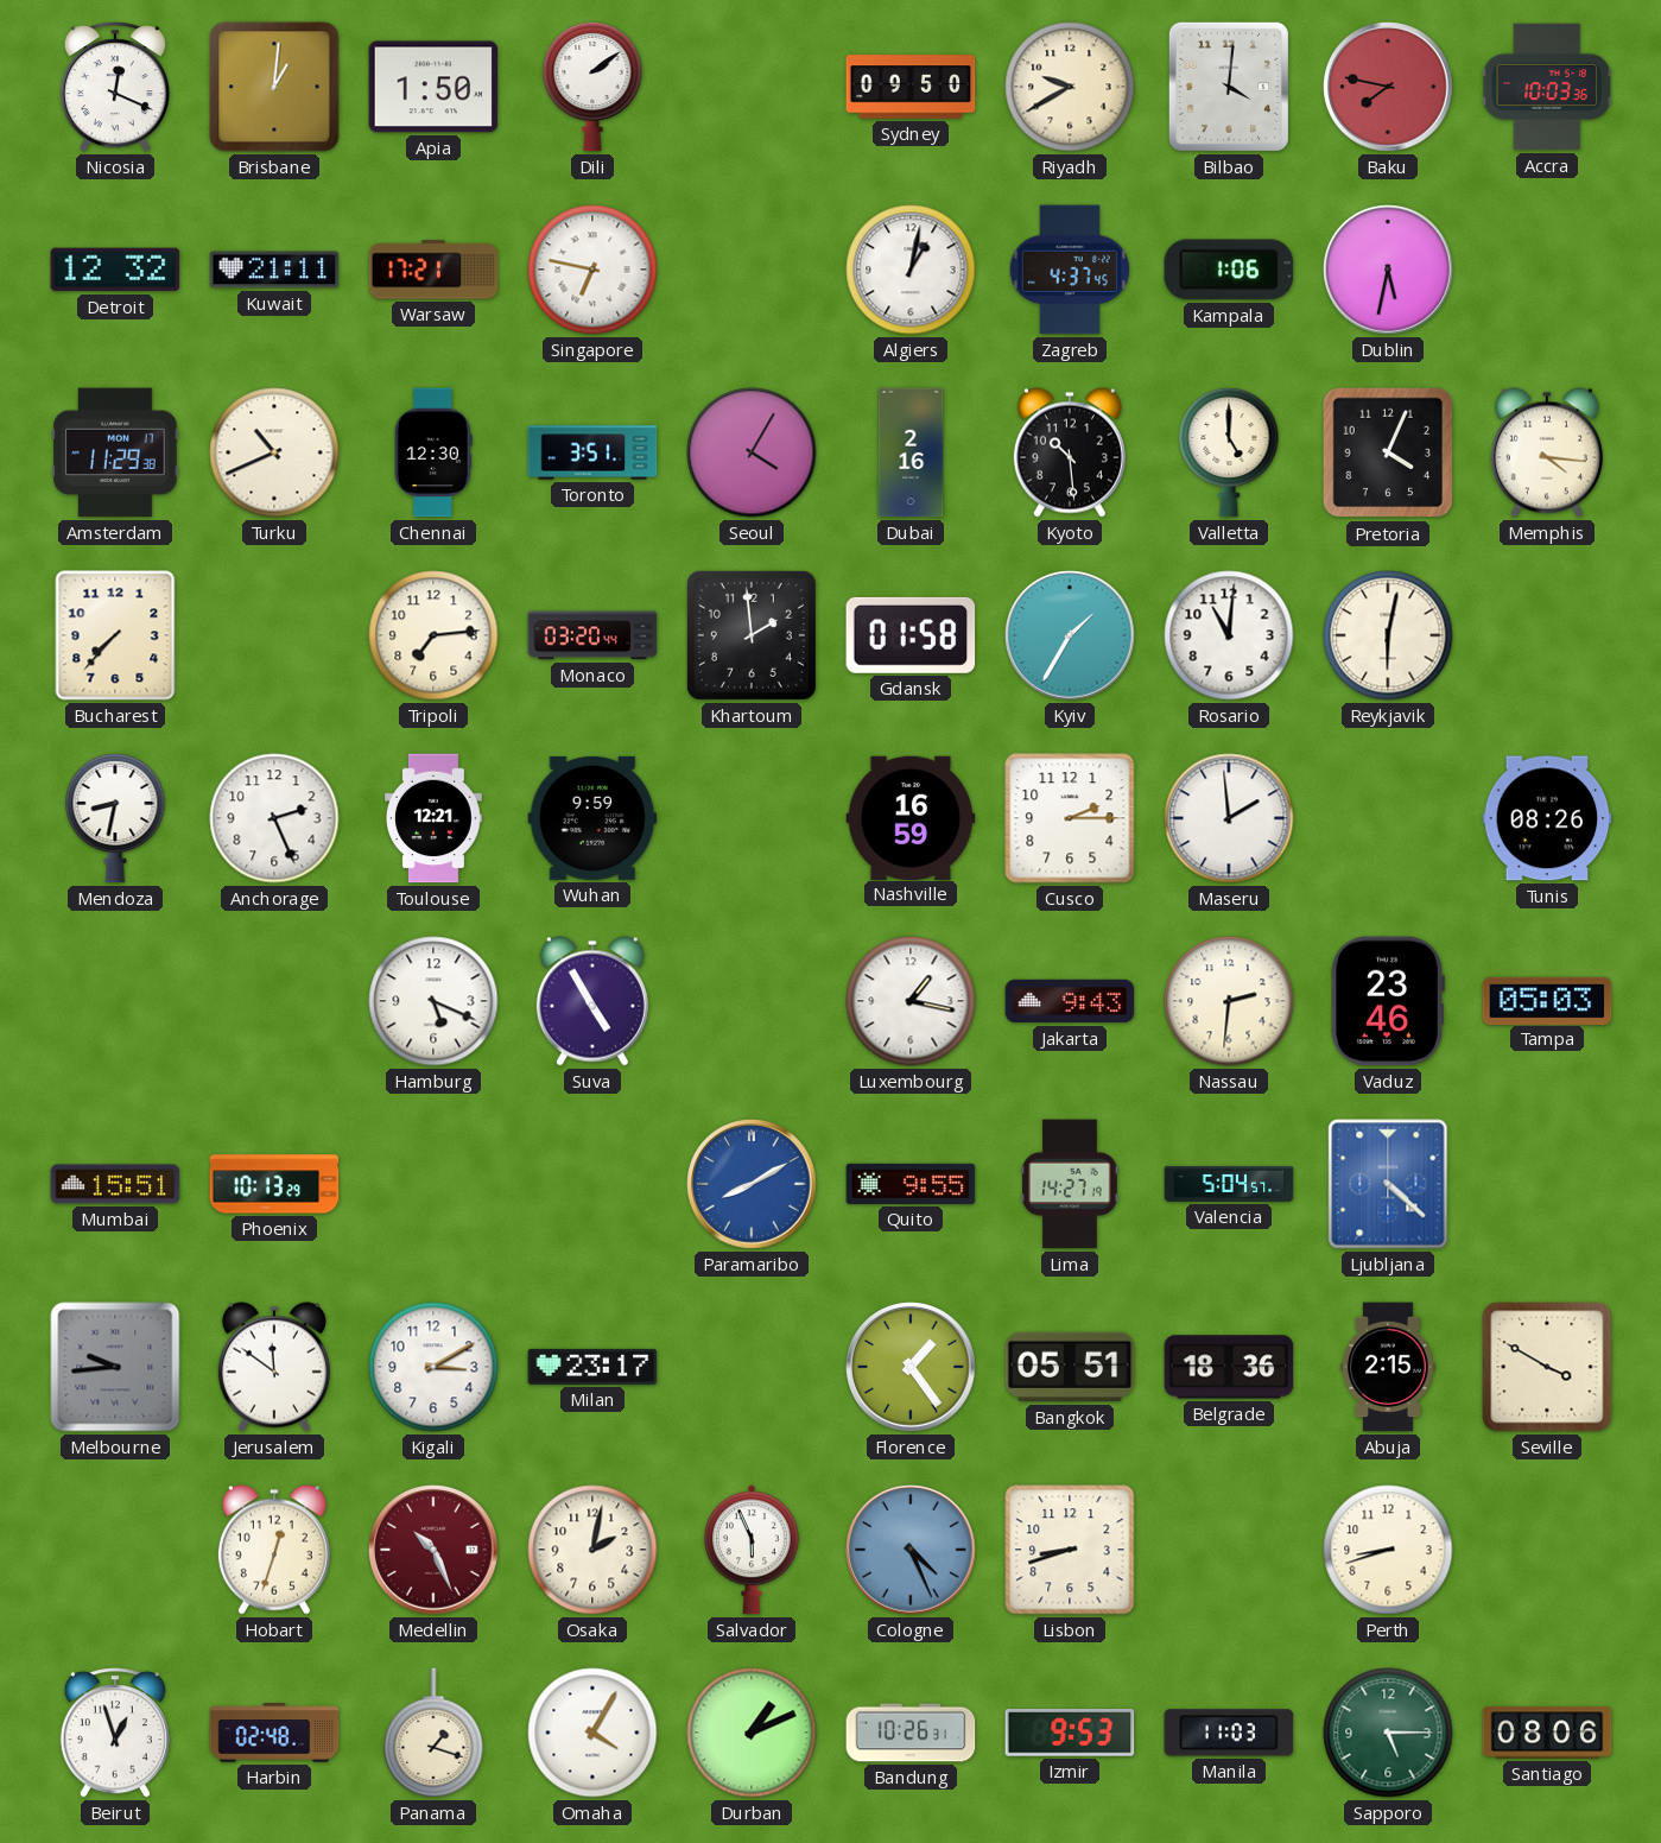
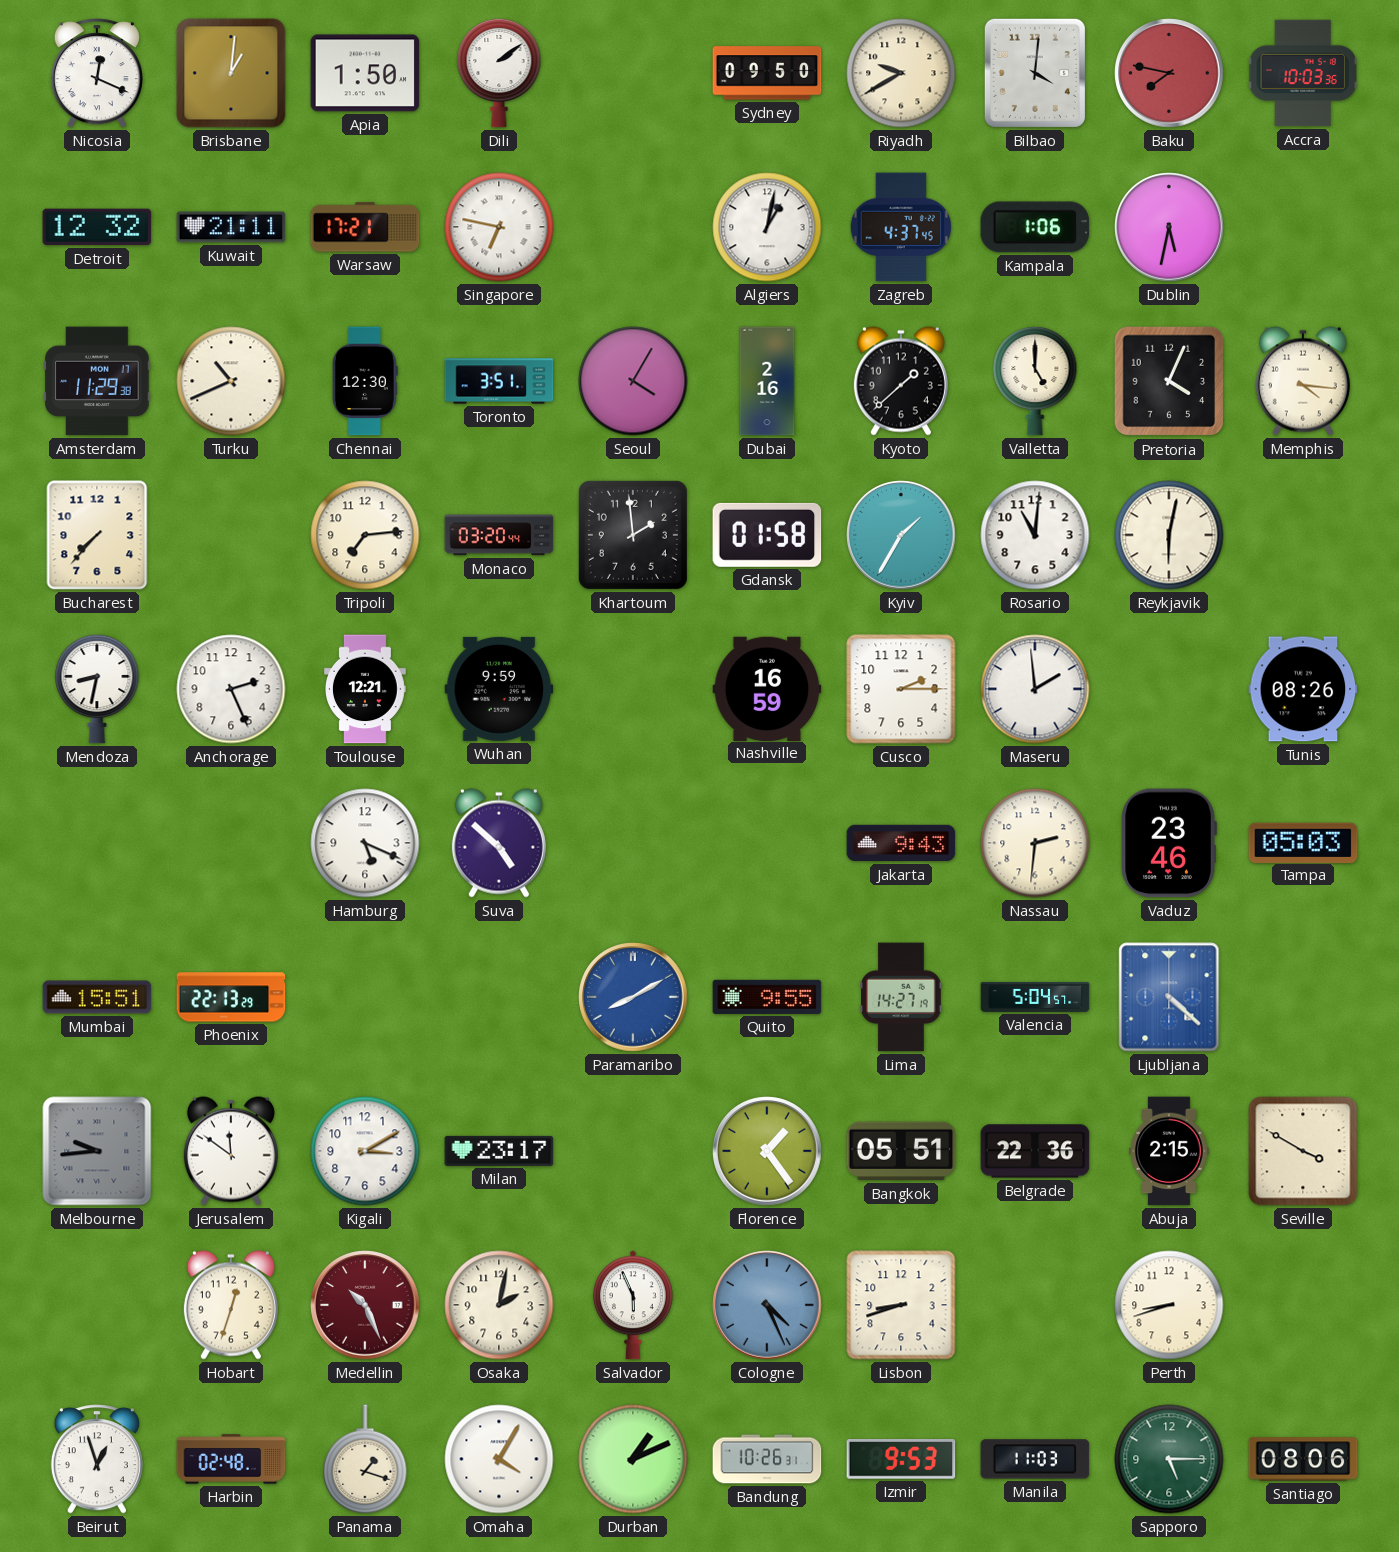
Kyoto: 10:29 -> 1:38 (901, 381)
Suva: 4:55 -> 4:52 (499, 843)
Luxembourg: 1:17 -> none (911, 1001)
Phoenix: 10:13 -> 22:13 (231, 997)
Belgrade: 18:36 -> 22:36 (1035, 1151)
